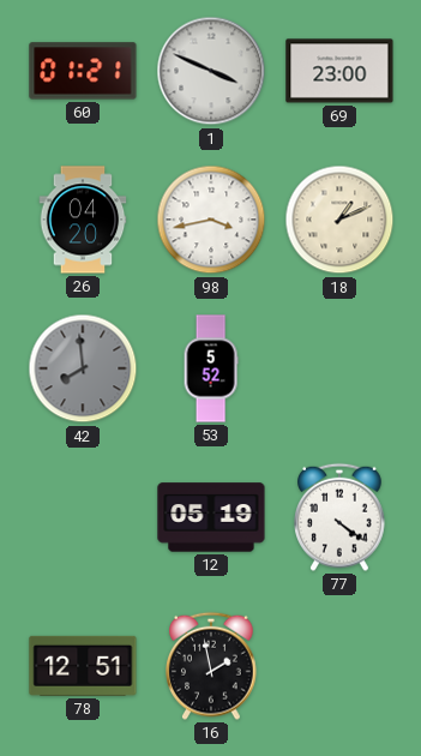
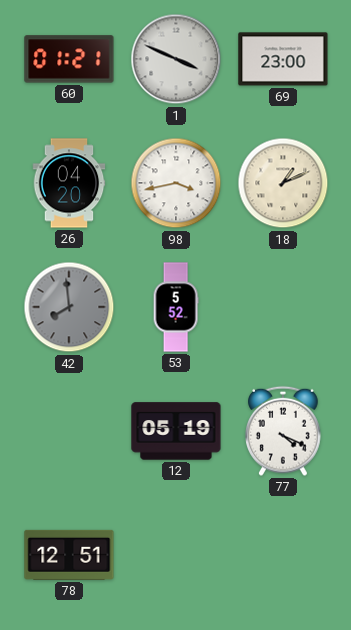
77: 4:21 -> 4:19 (284, 431)
16: 1:58 -> none (212, 666)
